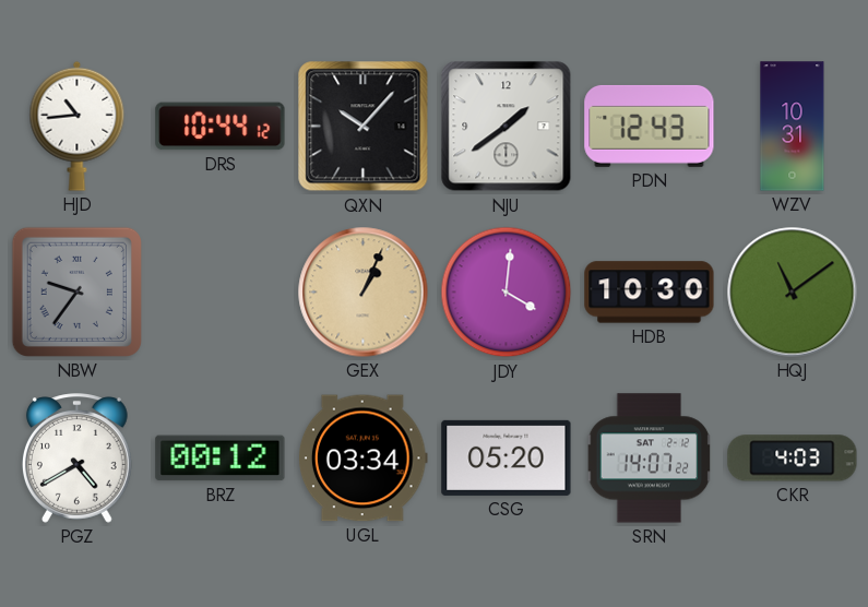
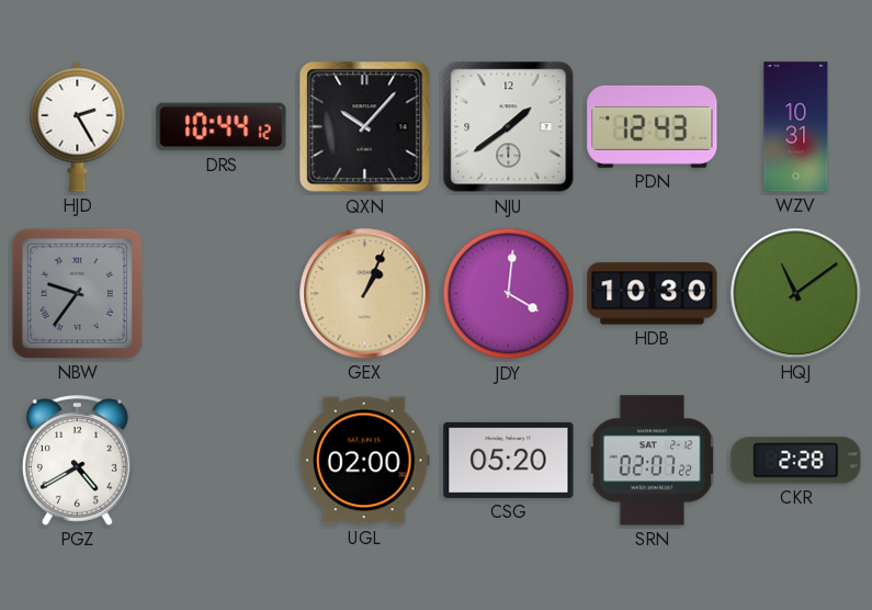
HJD: 10:44 -> 2:25 (78, 126)
BRZ: 00:12 -> none (221, 459)
UGL: 03:34 -> 02:00 (364, 461)
SRN: 14:07 -> 02:07 (653, 461)
CKR: 4:03 -> 2:28 (796, 461)
